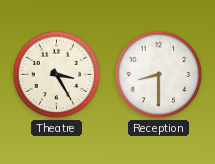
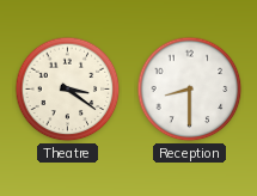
Theatre: 3:25 -> 3:21 (68, 90)
